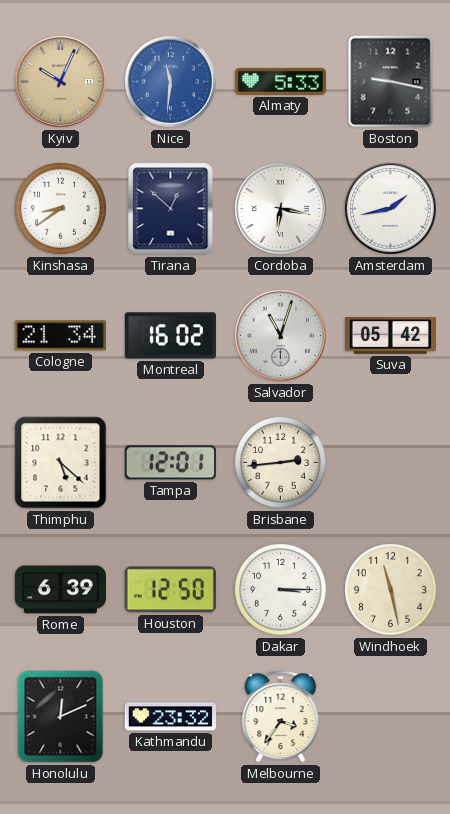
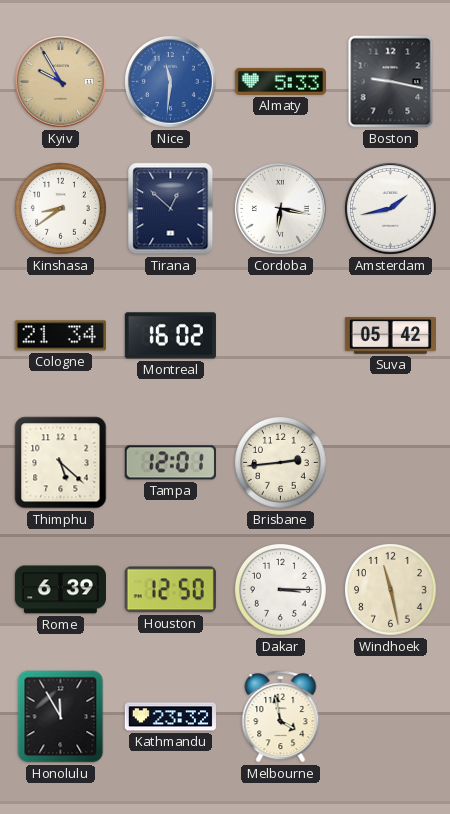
Kyiv: 10:04 -> 9:55 (60, 81)
Salvador: 11:03 -> none (280, 335)
Honolulu: 12:11 -> 11:55 (61, 717)
Melbourne: 3:36 -> 3:58 (281, 717)
